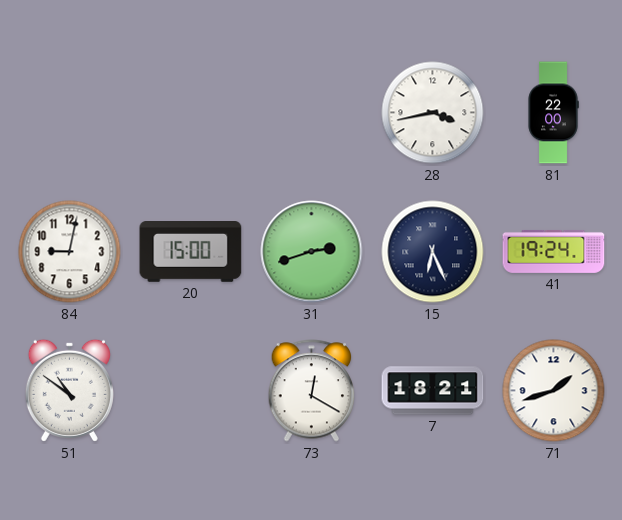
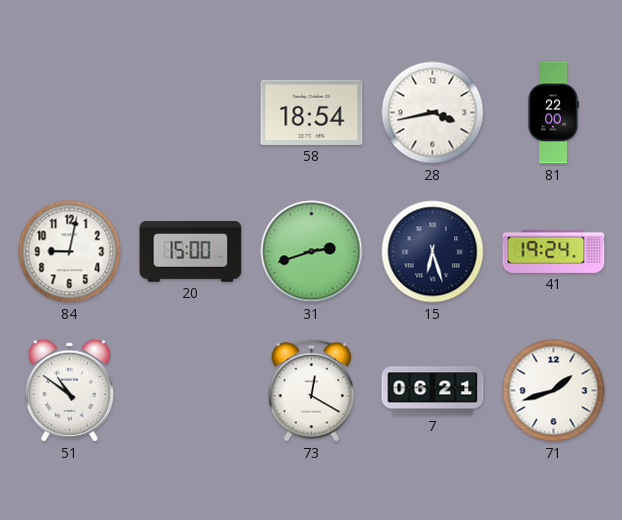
58: none -> 18:54 (312, 112)
15: 6:26 -> 6:27 (433, 252)
7: 18:21 -> 06:21 (433, 391)
